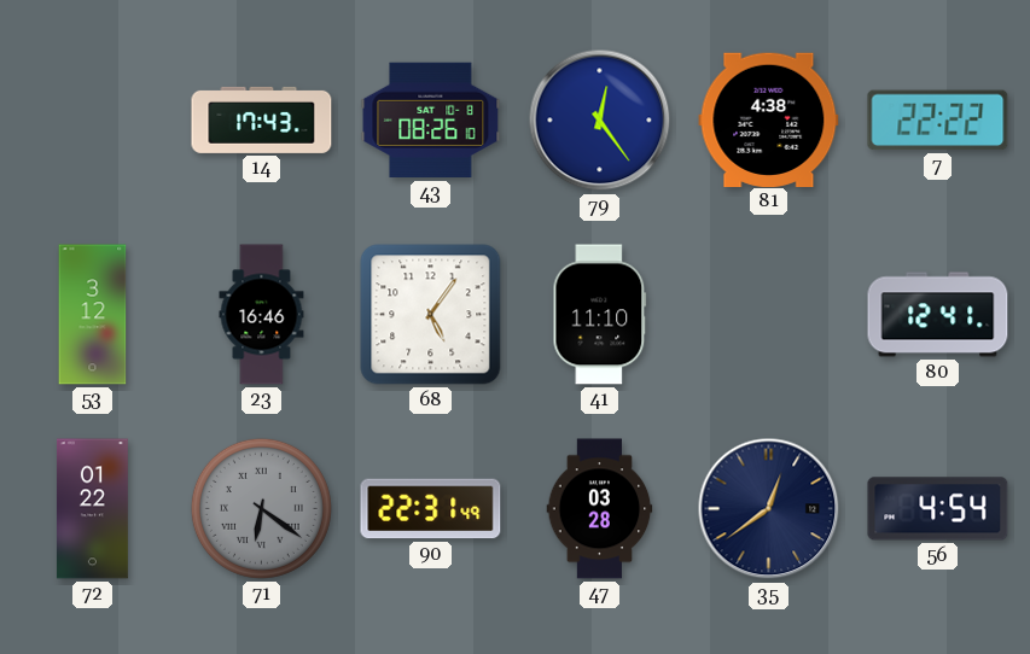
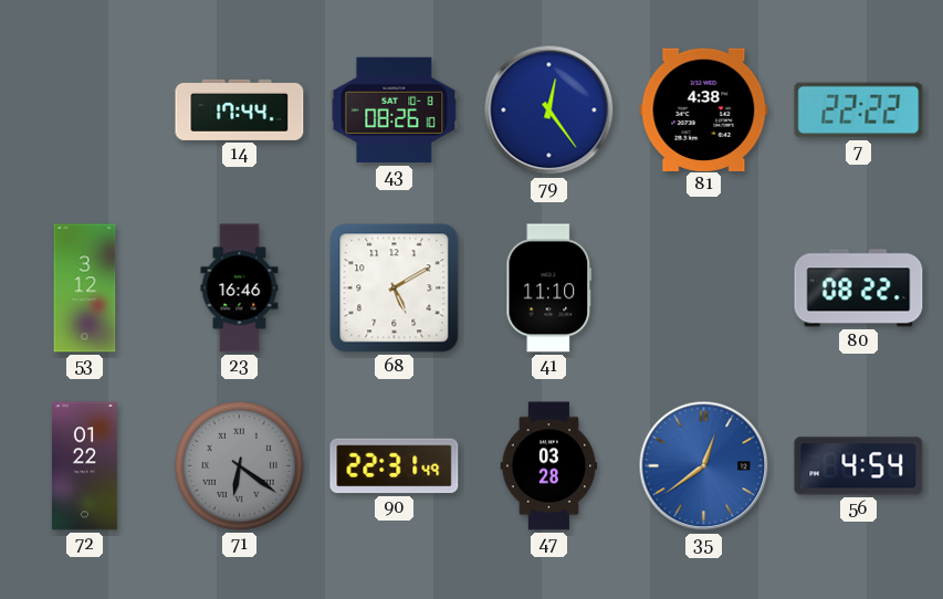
14: 17:43 -> 17:44 (240, 109)
68: 5:06 -> 5:10 (395, 288)
80: 12:41 -> 08:22 (859, 288)
35 dial: navy -> blue (704, 466)
